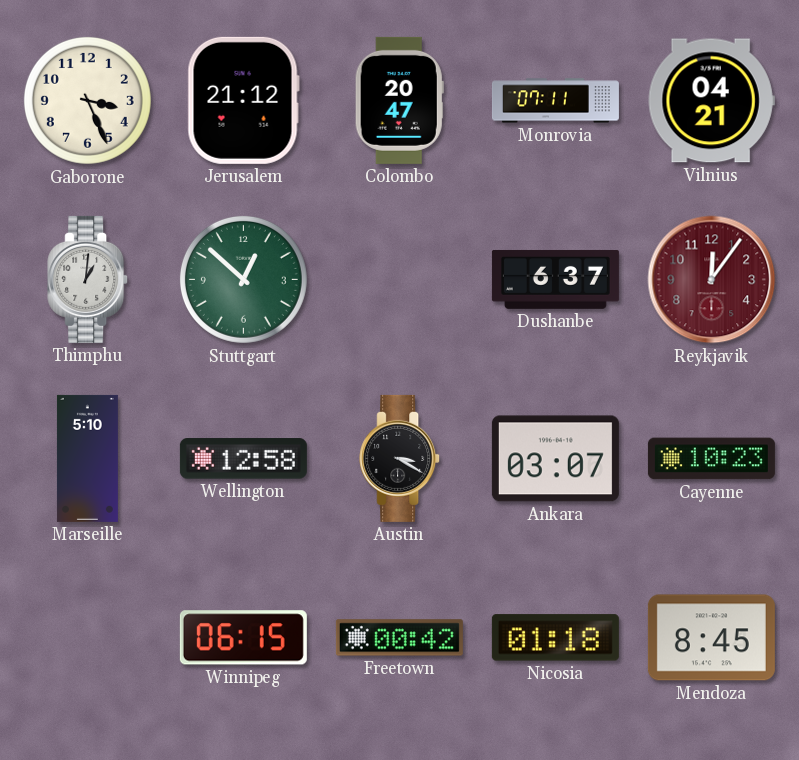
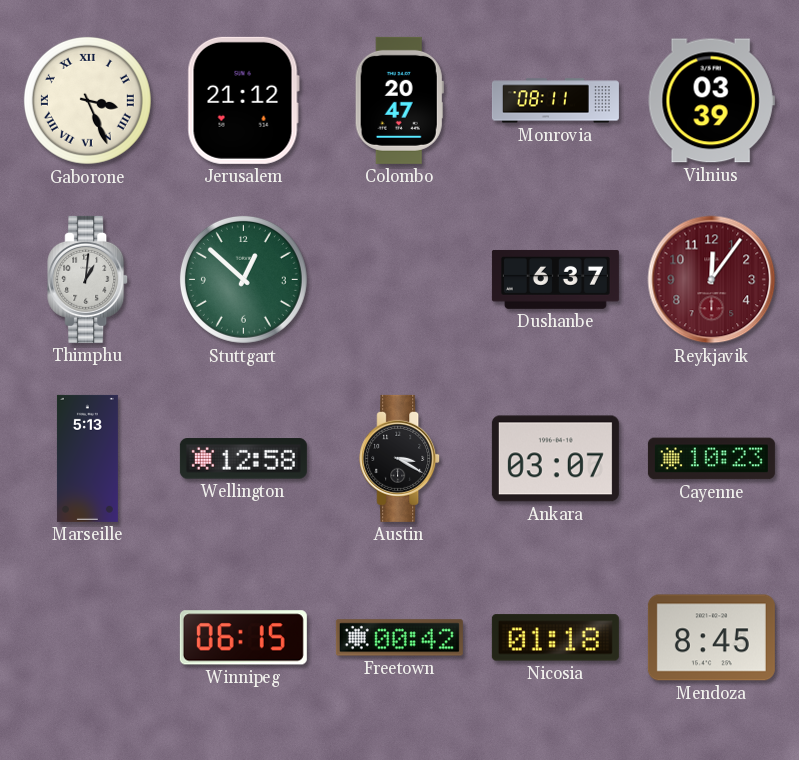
Gaborone numerals: Arabic -> Roman (87, 100)
Monrovia: 07:11 -> 08:11 (555, 101)
Vilnius: 04:21 -> 03:39 (711, 101)
Marseille: 5:10 -> 5:13 (87, 458)
